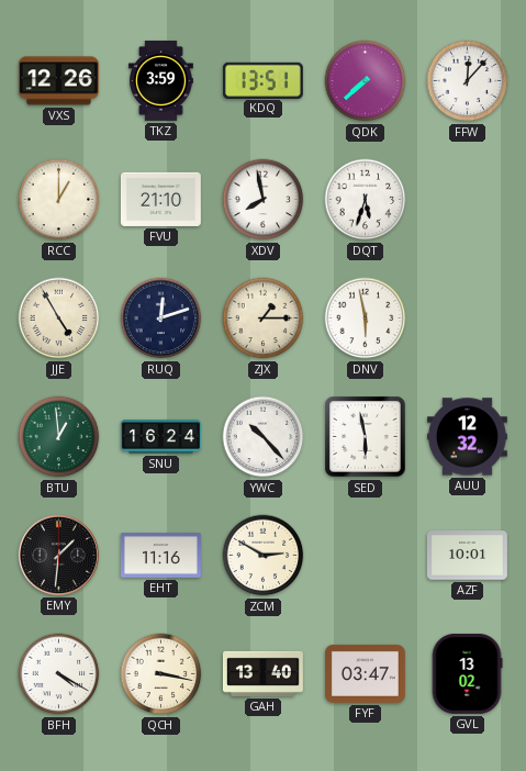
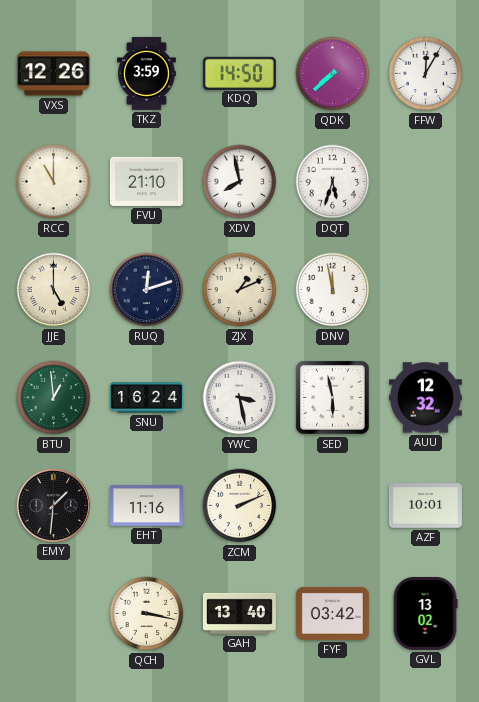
KDQ: 13:51 -> 14:50 (239, 73)
FFW: 12:07 -> 12:05 (426, 74)
RCC: 1:00 -> 11:00 (54, 182)
JJE: 4:55 -> 5:00 (54, 290)
ZJX: 1:15 -> 1:11 (240, 290)
DNV: 5:58 -> 11:58 (333, 290)
YWC: 10:23 -> 3:28 (240, 398)
ZCM: 2:50 -> 2:11 (240, 506)
BFH: 4:20 -> none (59, 674)
FYF: 03:47 -> 03:42 (332, 613)
